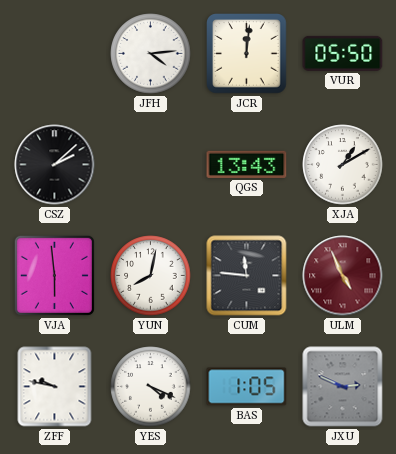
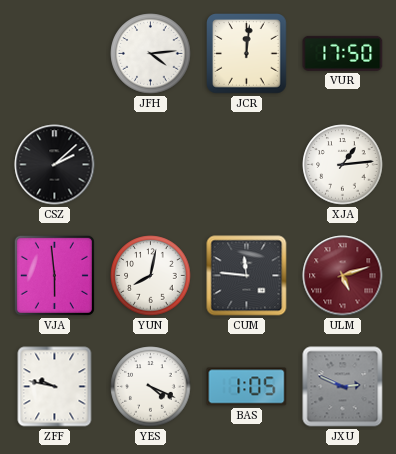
VUR: 05:50 -> 17:50 (343, 53)
QGS: 13:43 -> none (247, 164)
XJA: 1:10 -> 1:14 (343, 165)
ULM: 4:56 -> 5:12 (343, 276)
